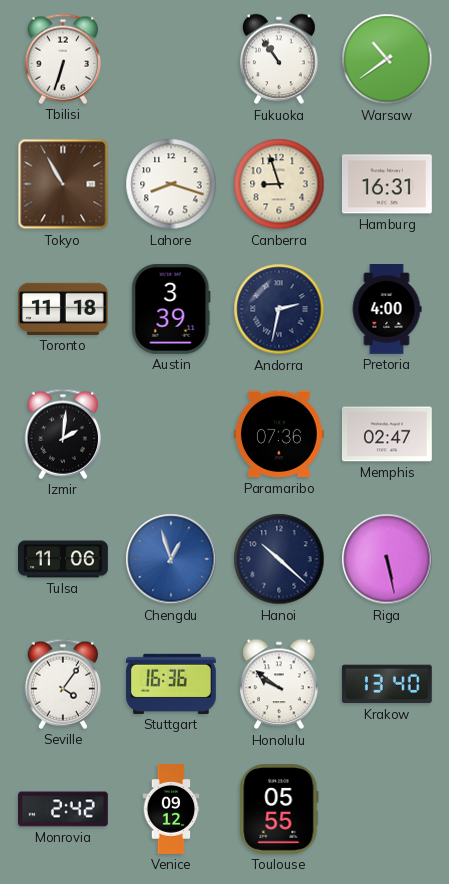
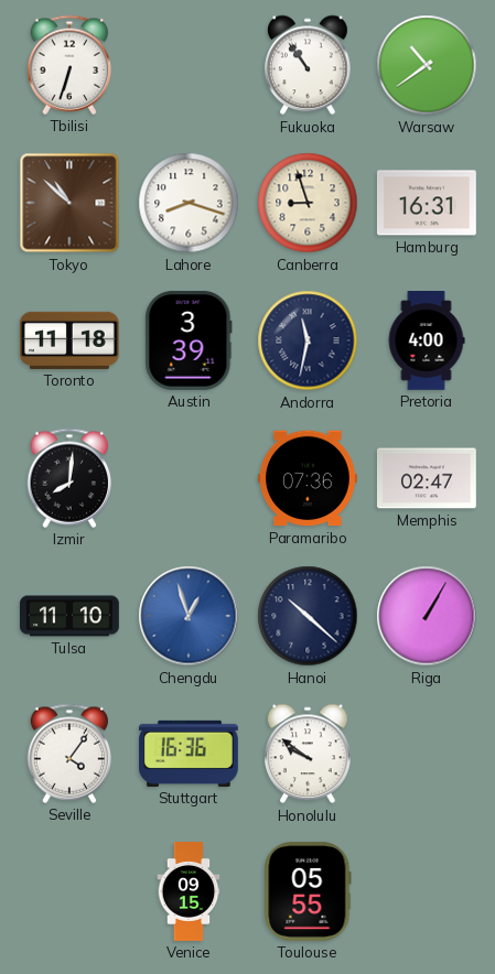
Tokyo: 10:55 -> 10:52 (69, 203)
Andorra: 2:32 -> 11:32 (308, 340)
Izmir: 2:01 -> 8:01 (69, 478)
Tulsa: 11:06 -> 11:10 (71, 616)
Riga: 5:28 -> 1:05 (427, 616)
Krakow: 13:40 -> none (387, 684)
Monrovia: 2:42 -> none (64, 809)
Venice: 09:12 -> 09:15 (189, 892)
